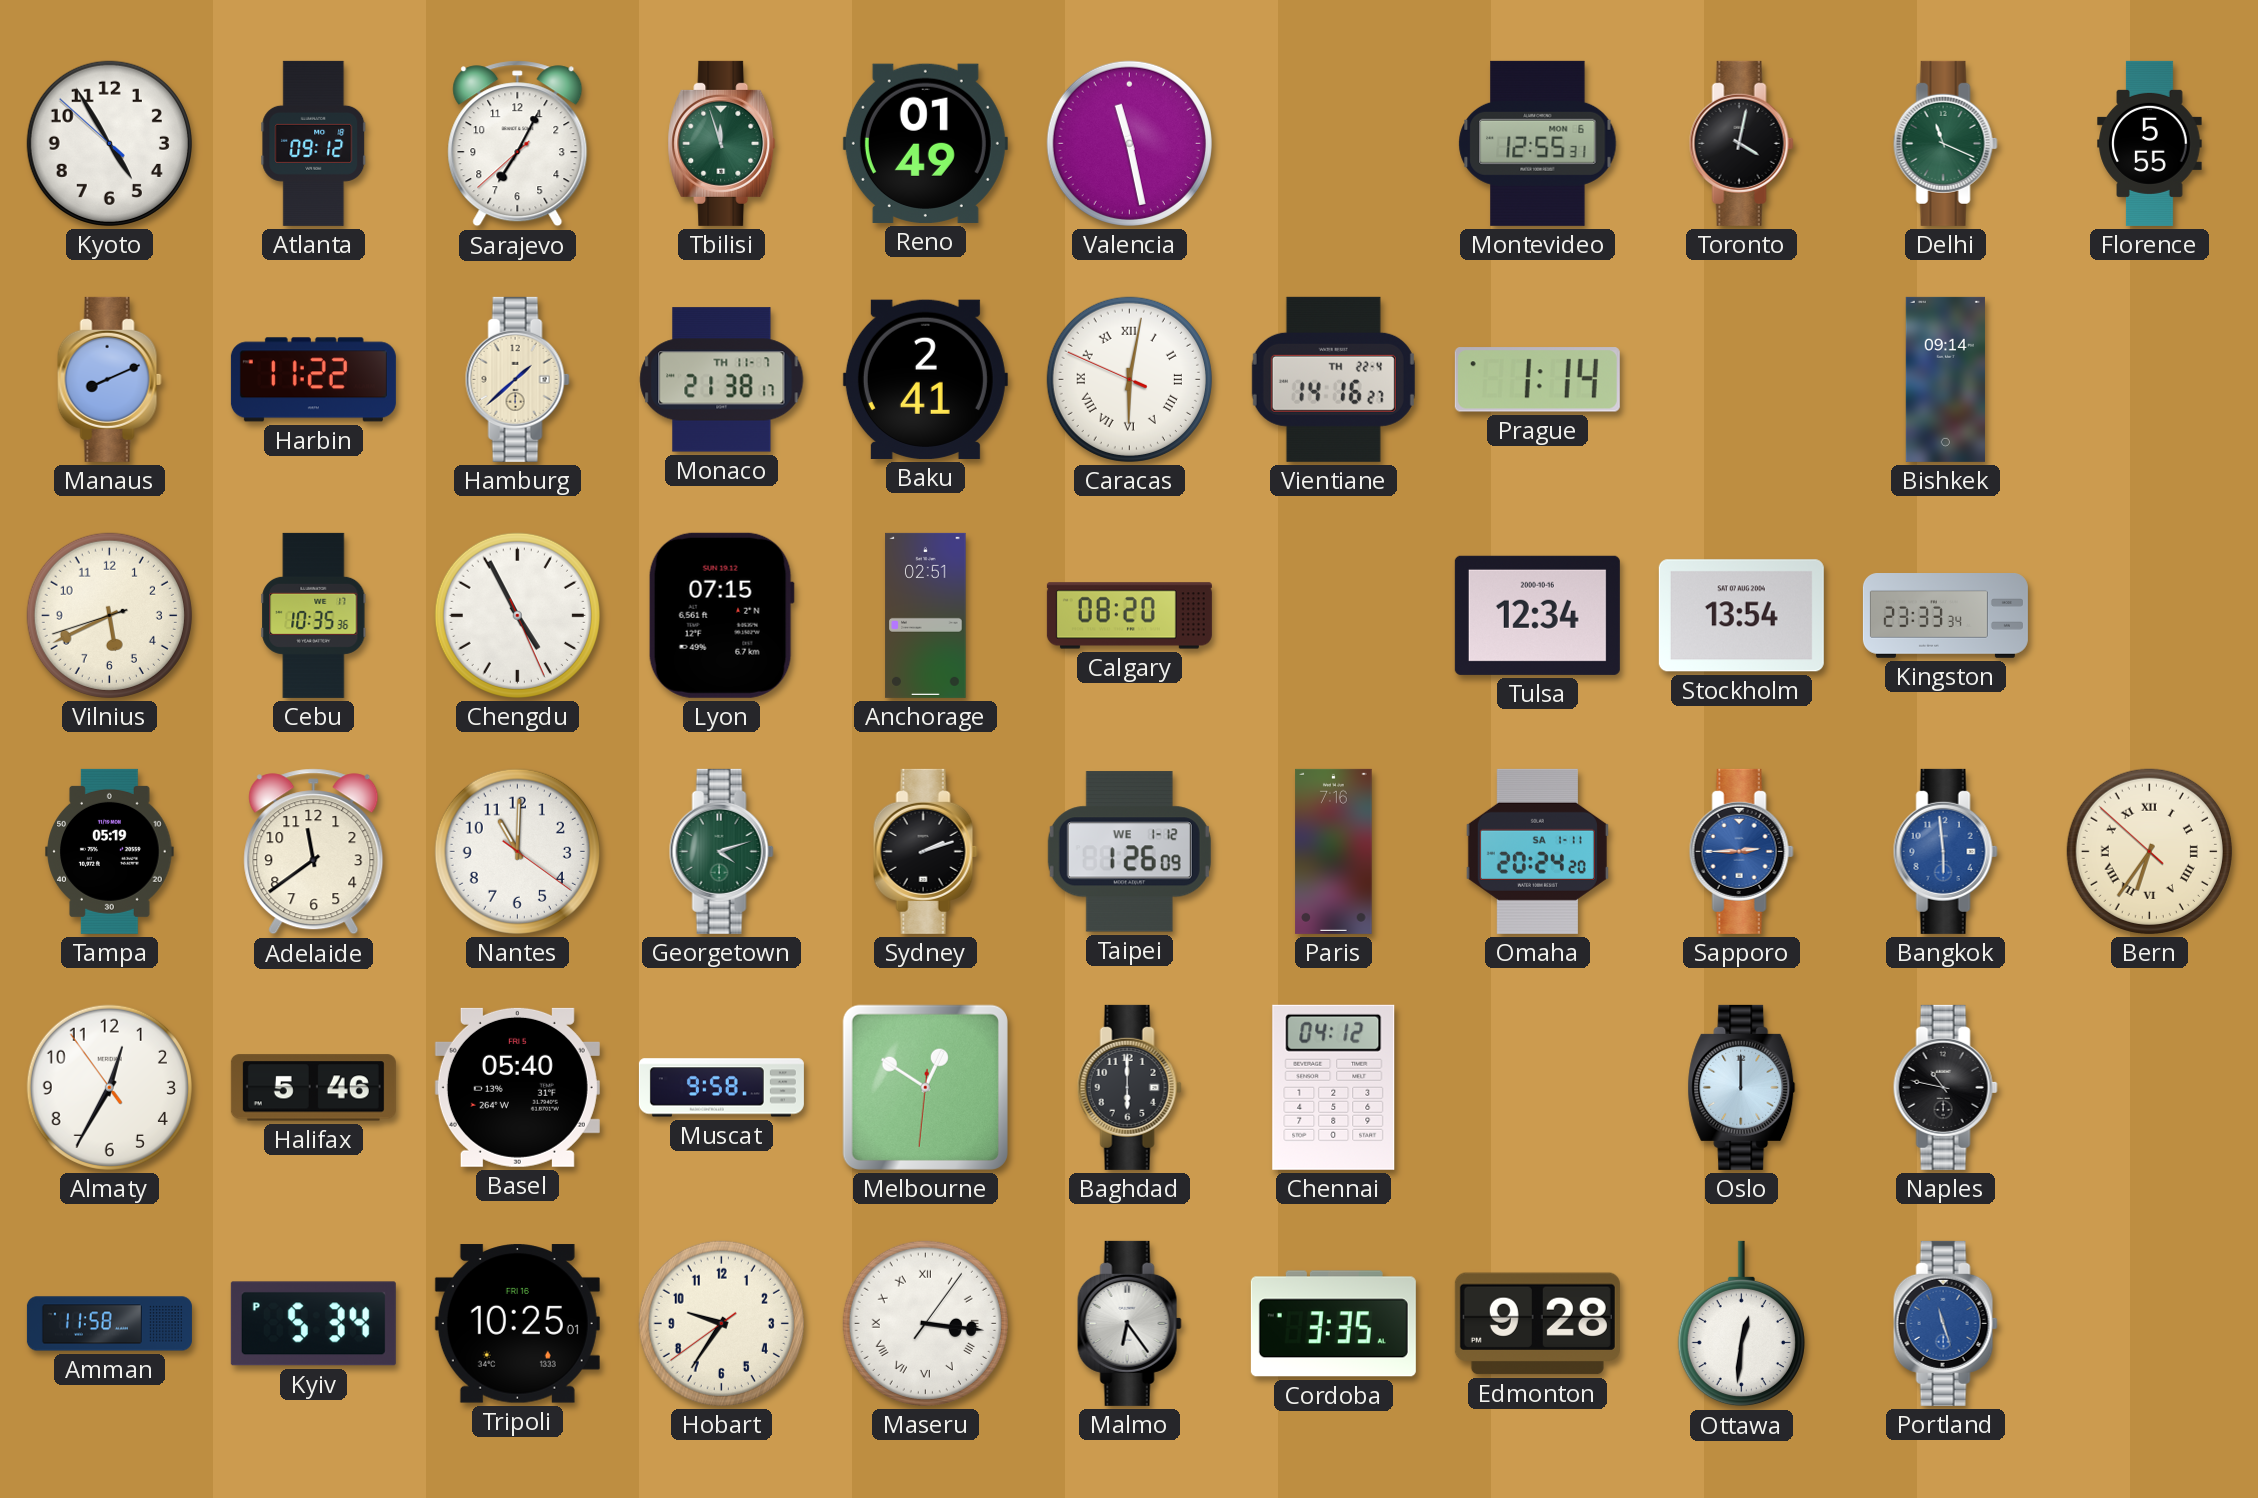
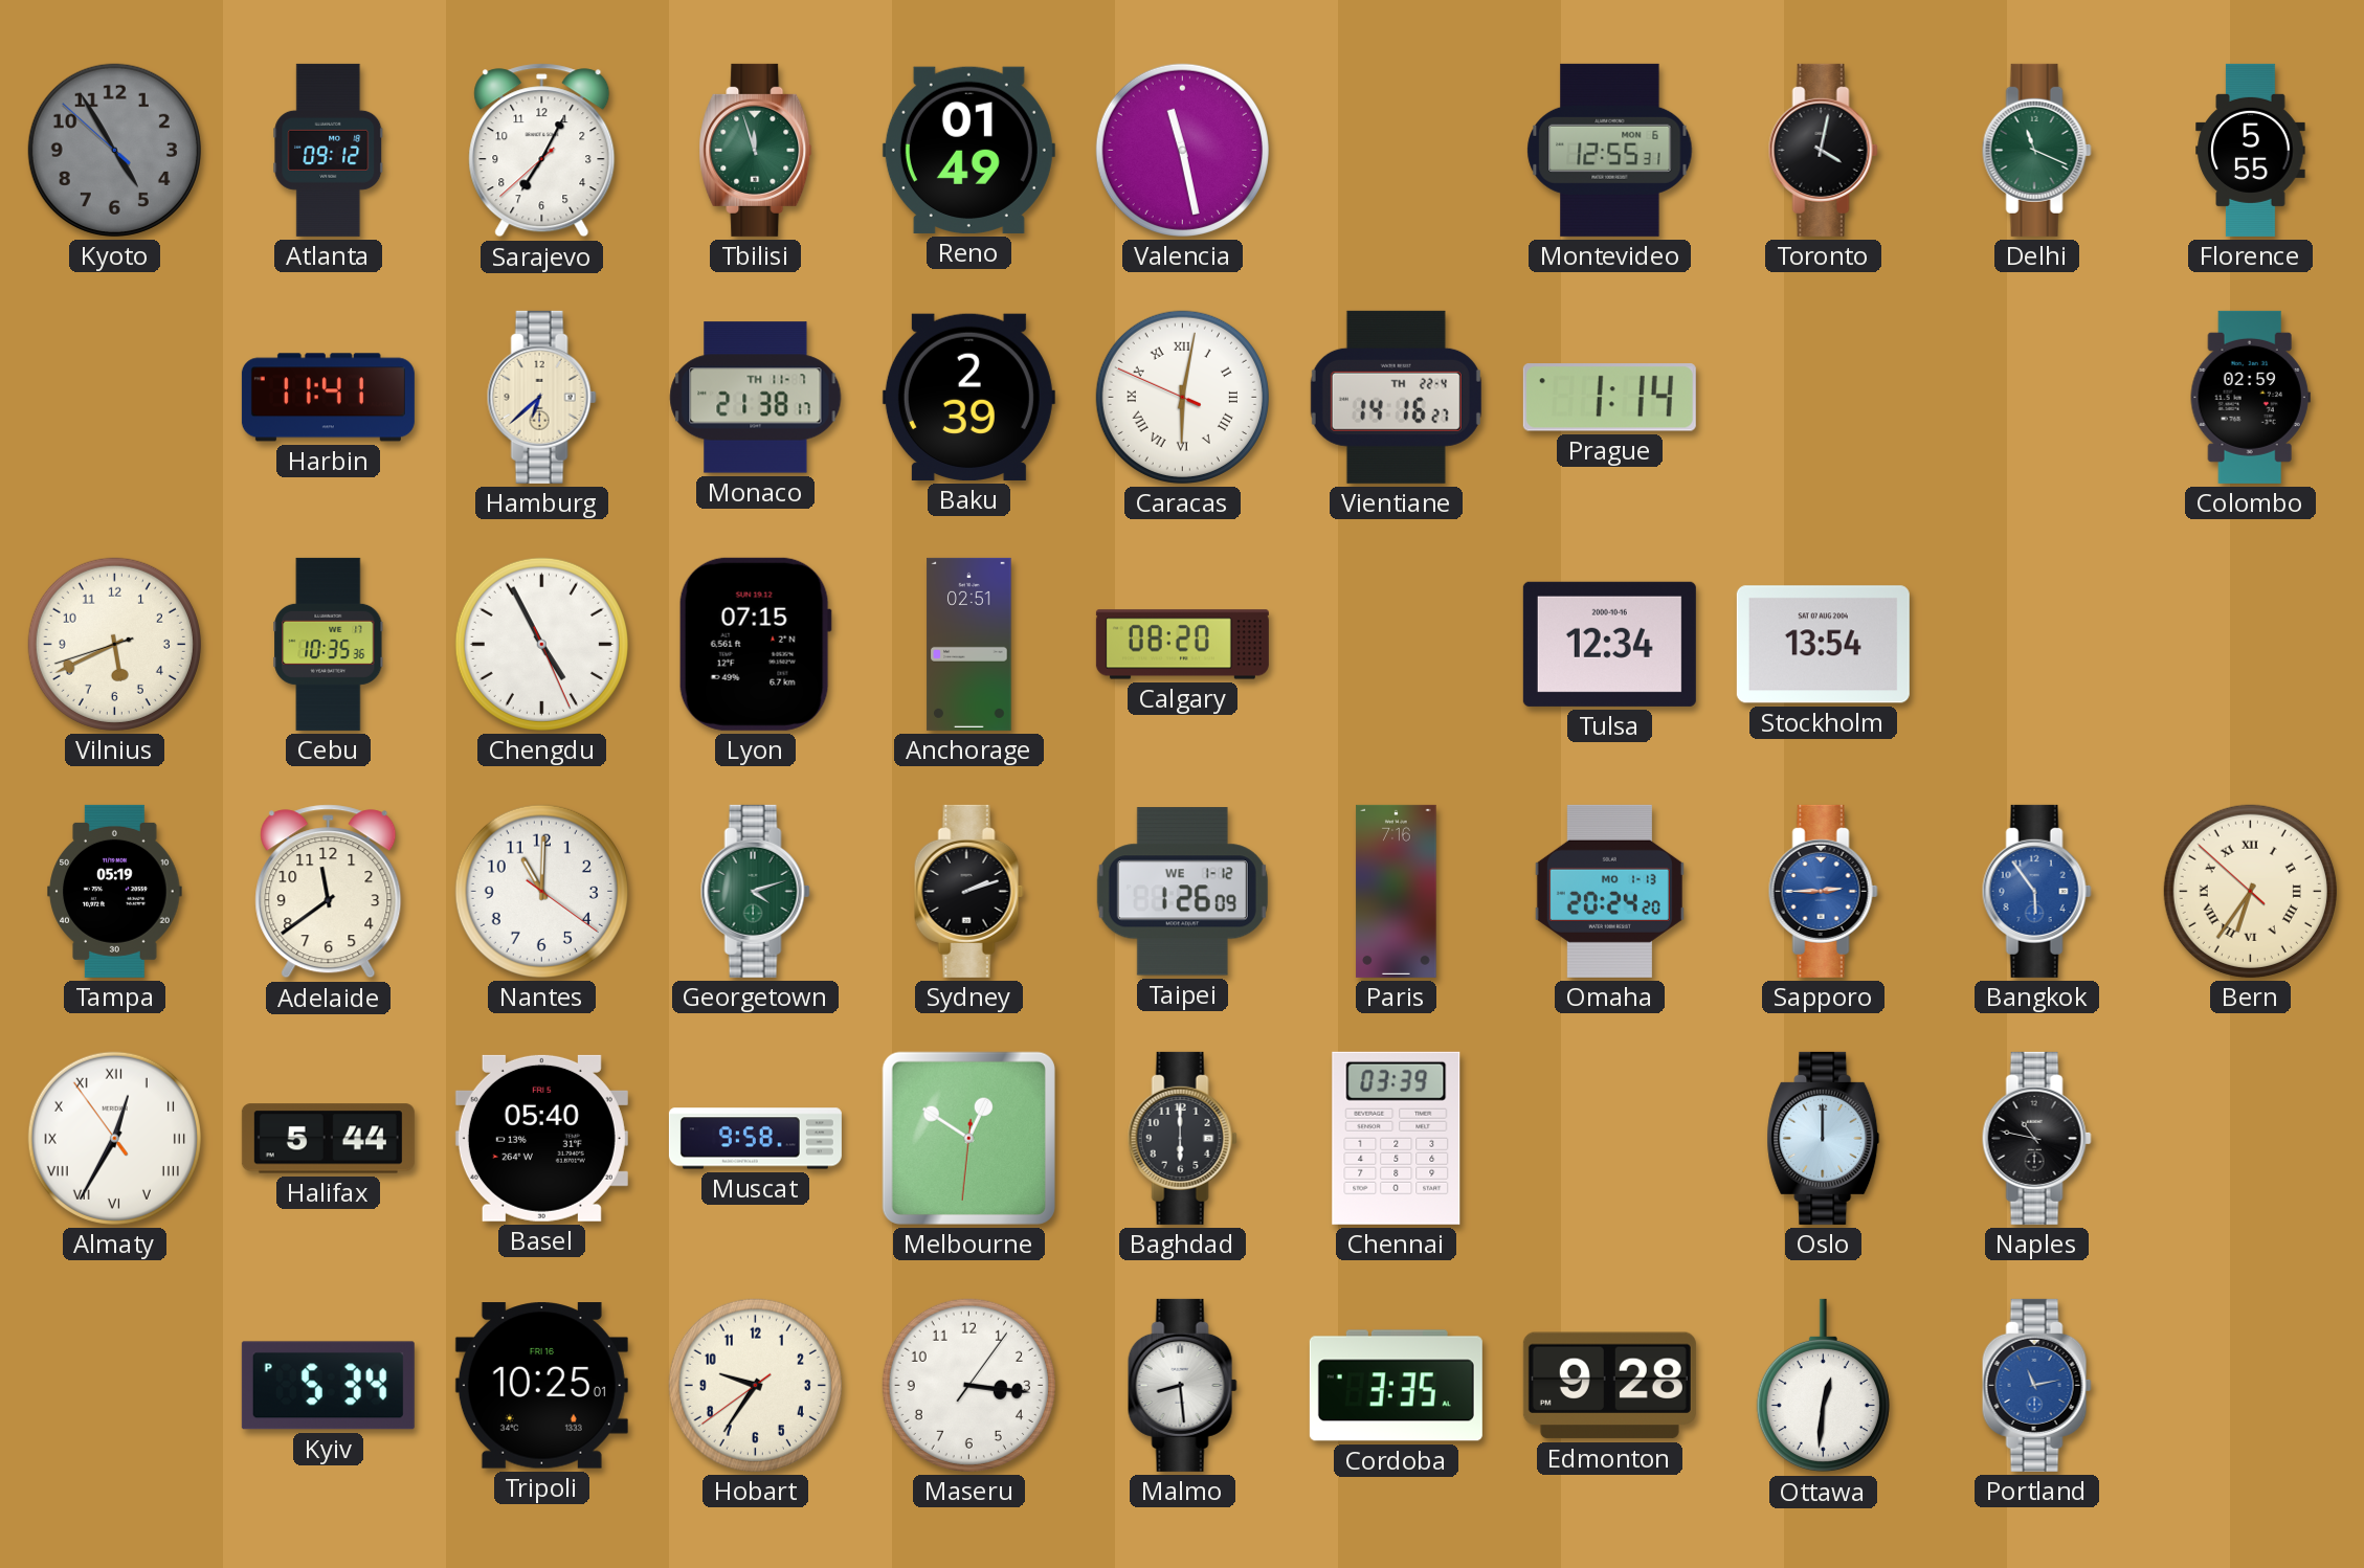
Kyoto dial: white -> grey (114, 150)
Manaus: 8:11 -> none (109, 379)
Harbin: 11:22 -> 11:41 (328, 398)
Hamburg: 1:38 -> 6:38 (541, 397)
Baku: 2:41 -> 2:39 (968, 397)
Bishkek: 09:14 -> none (1945, 379)
Colombo: none -> 02:59 (2250, 397)
Kingston: 23:33 -> none (1945, 616)
Omaha date: SA 1-11 -> MO 1-13 (1609, 891)
Bangkok: 5:59 -> 5:54 (2036, 891)
Almaty numerals: Arabic -> Roman (114, 1138)
Halifax: 5:46 -> 5:44 (328, 1139)
Chennai: 04:12 -> 03:39 (1397, 1138)
Amman: 11:58 -> none (109, 1324)
Maseru numerals: Roman -> Arabic (968, 1385)
Malmo: 6:24 -> 8:29 (1182, 1385)
Portland: 11:27 -> 11:13 (2036, 1385)
